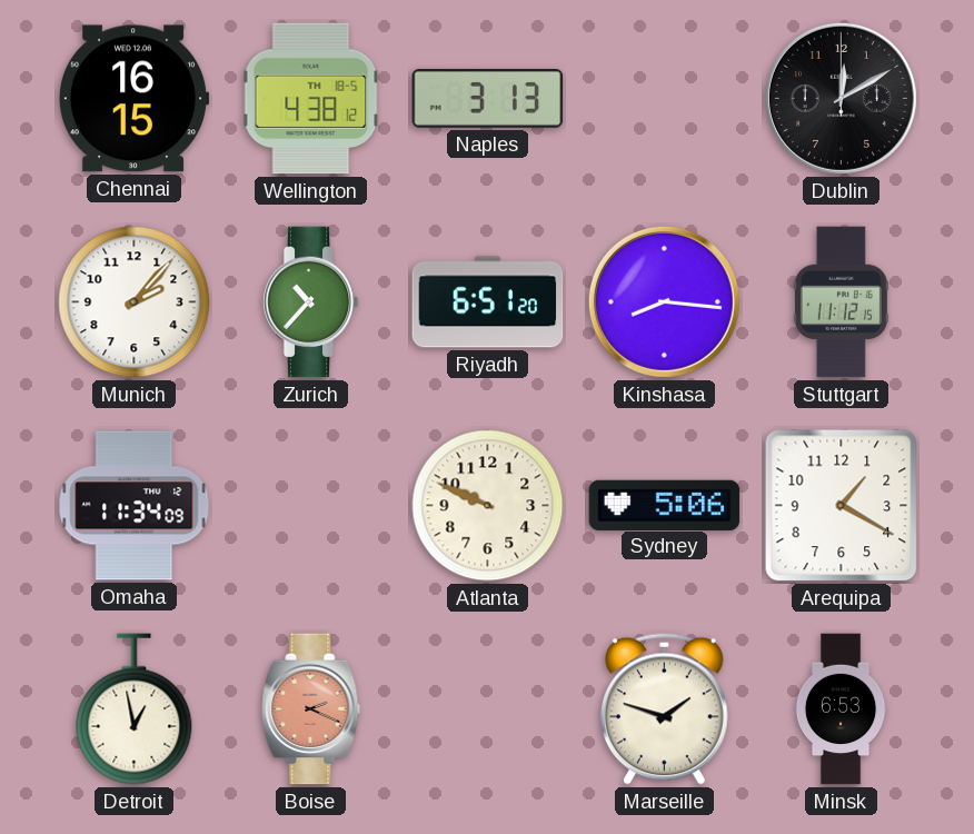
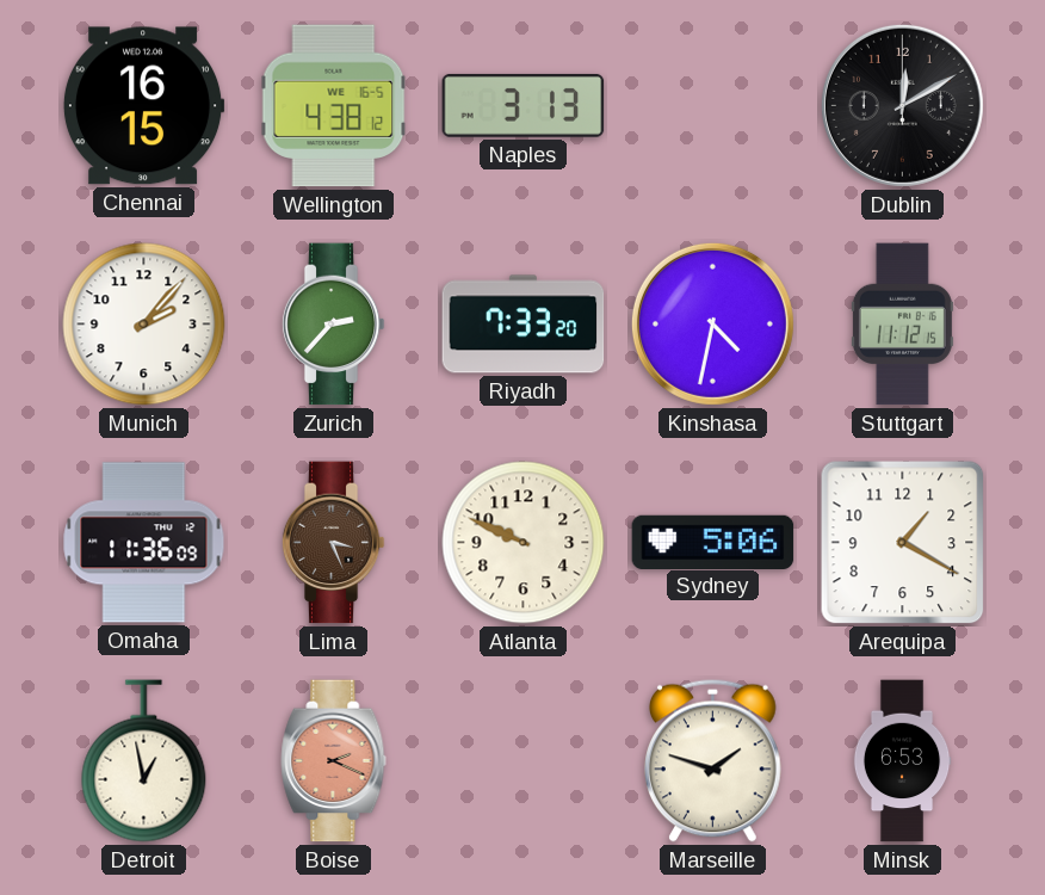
Wellington date: TH 18-5 -> WE 16-5 (334, 106)
Zurich: 10:37 -> 2:37 (333, 325)
Riyadh: 6:51 -> 7:33 (524, 325)
Kinshasa: 8:16 -> 4:32 (712, 323)
Omaha: 11:34 -> 11:36 (144, 543)
Lima: none -> 3:26 (333, 543)
